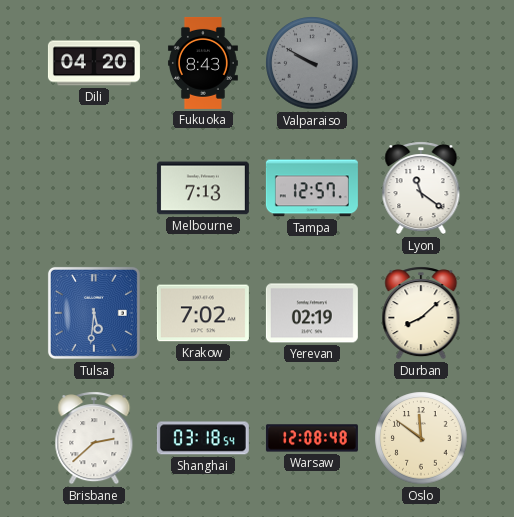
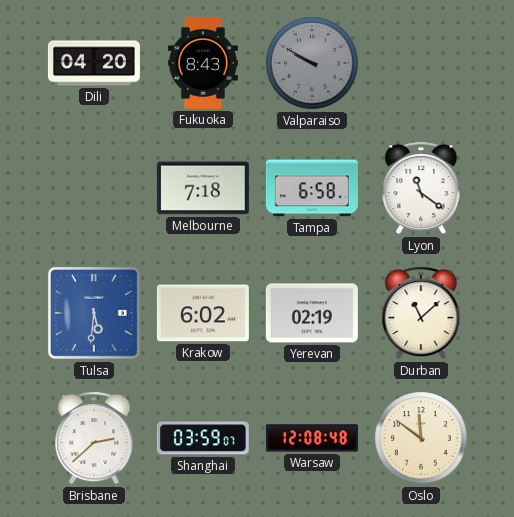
Melbourne: 7:13 -> 7:18 (203, 188)
Tampa: 12:57 -> 6:58 (312, 188)
Krakow: 7:02 -> 6:02 (203, 313)
Durban: 8:08 -> 11:08 (421, 313)
Shanghai: 03:18 -> 03:59 (203, 438)
